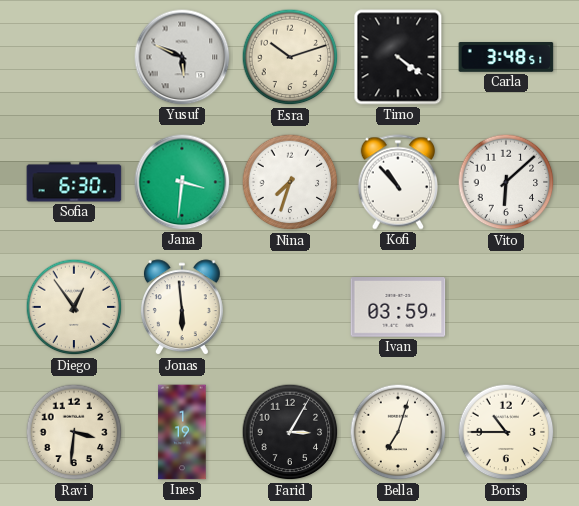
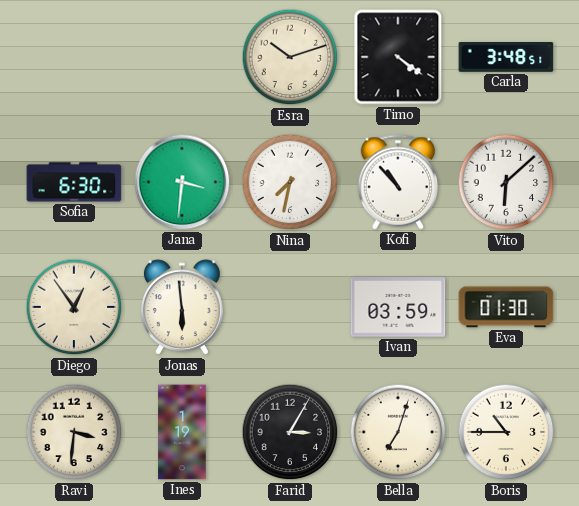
Yusuf: 5:49 -> none (182, 57)
Nina: 7:33 -> 7:32 (290, 182)
Eva: none -> 01:30 (506, 307)
